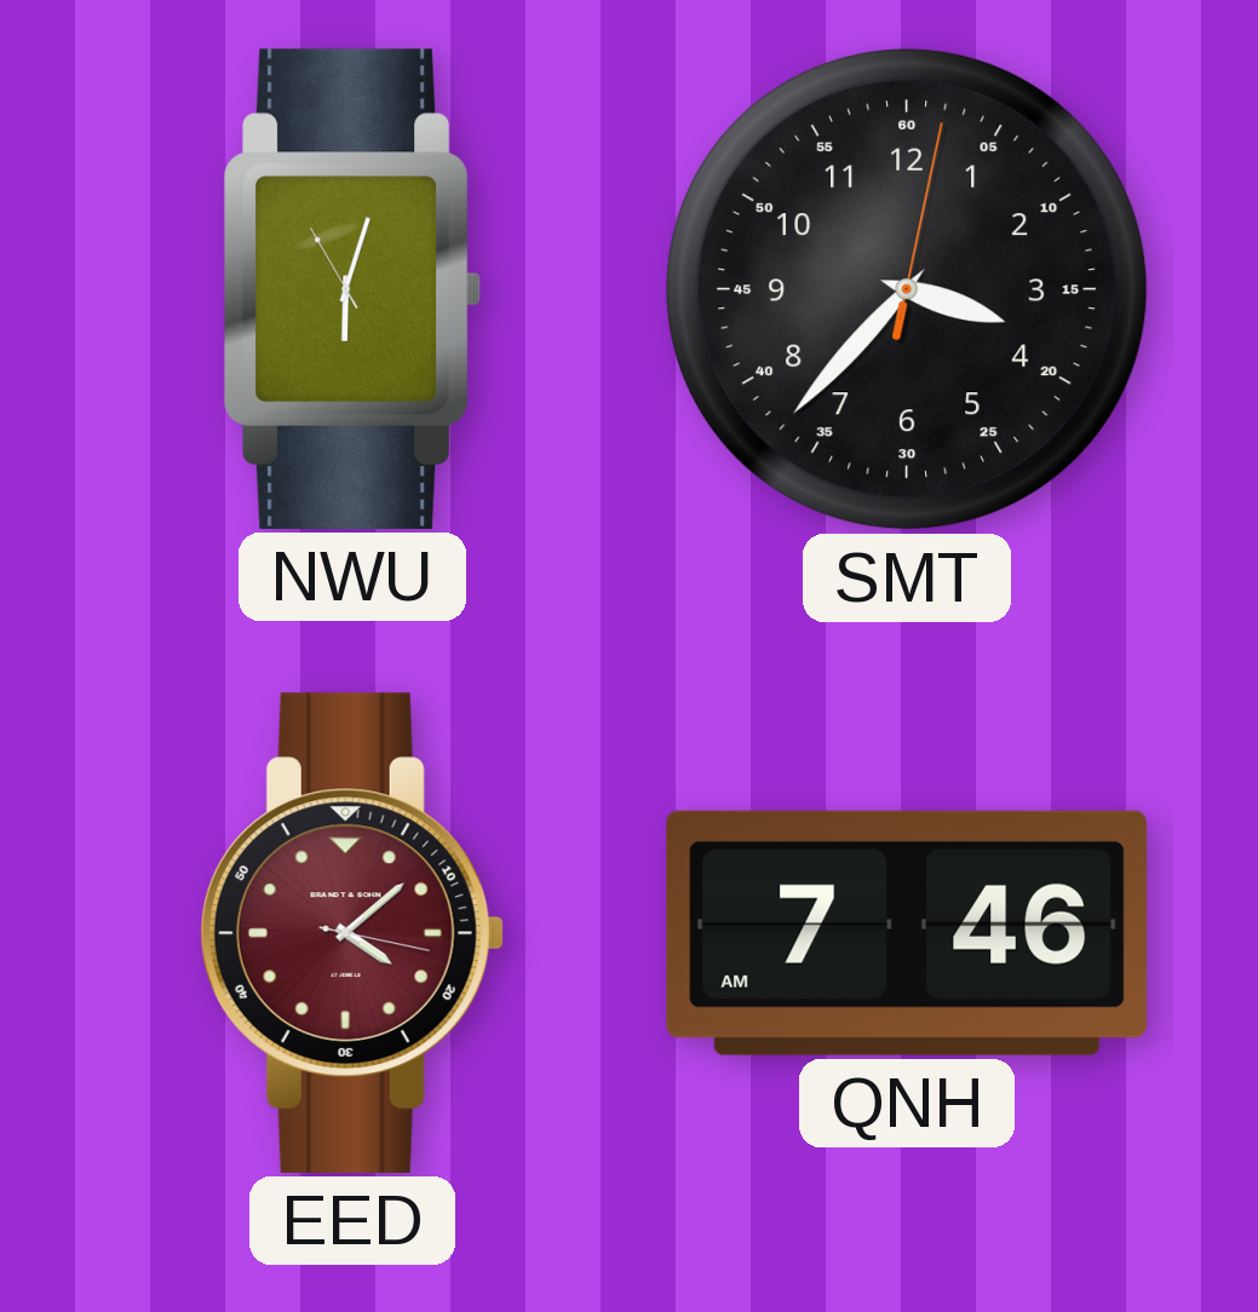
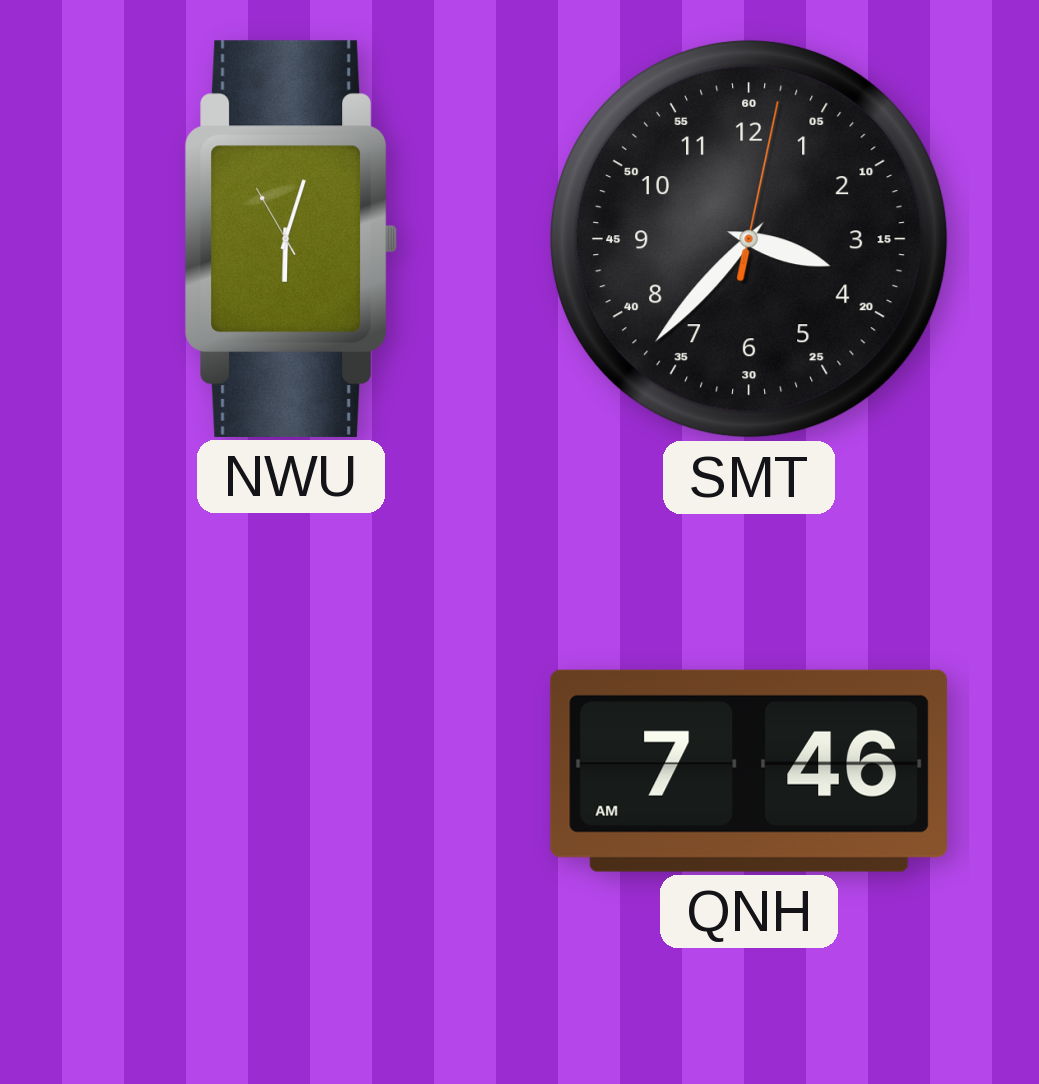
EED: 4:08 -> none (352, 933)
